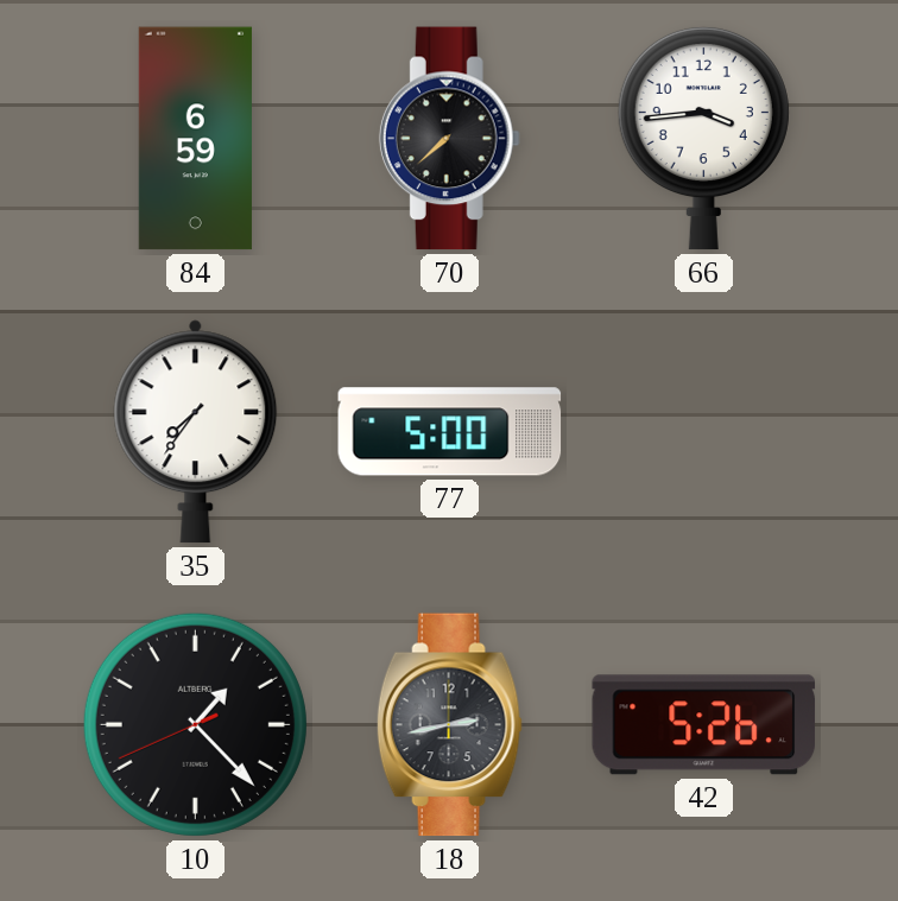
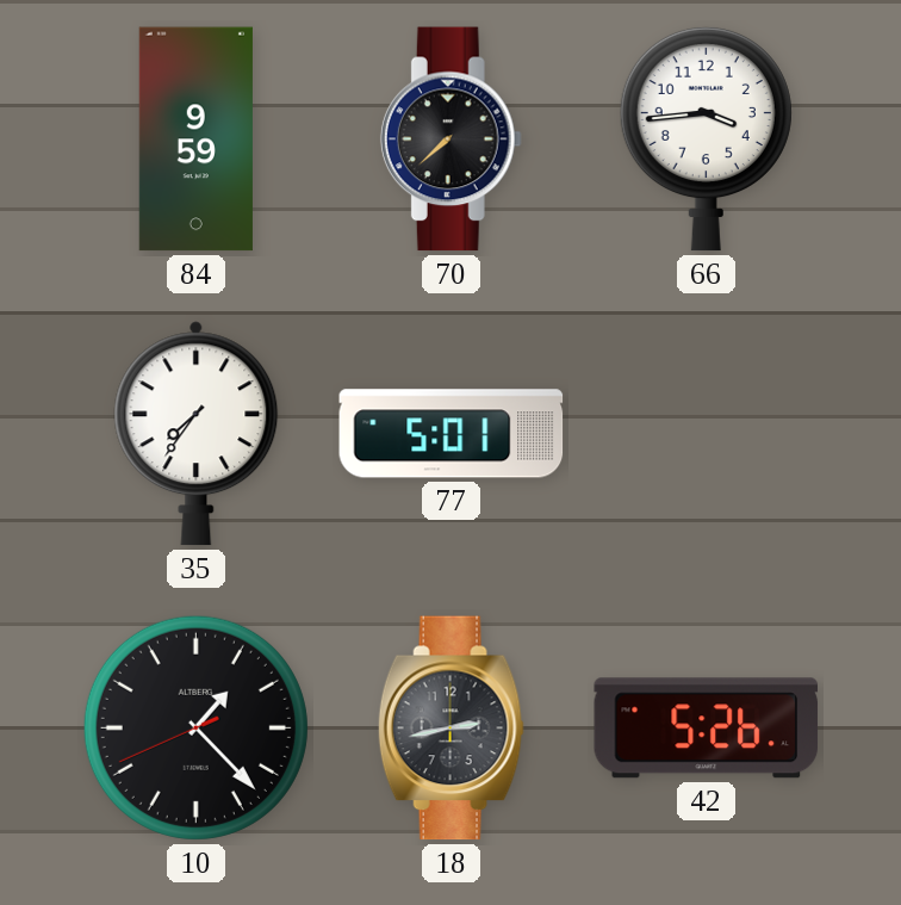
84: 6:59 -> 9:59 (195, 140)
77: 5:00 -> 5:01 (452, 434)
